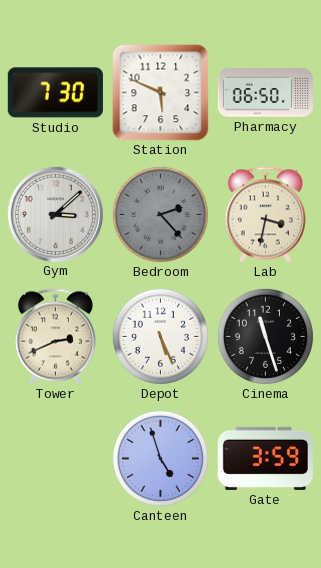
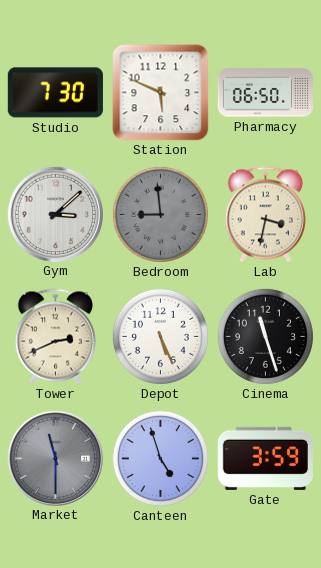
Bedroom: 2:23 -> 8:59 (160, 214)
Market: none -> 11:30 (55, 458)
